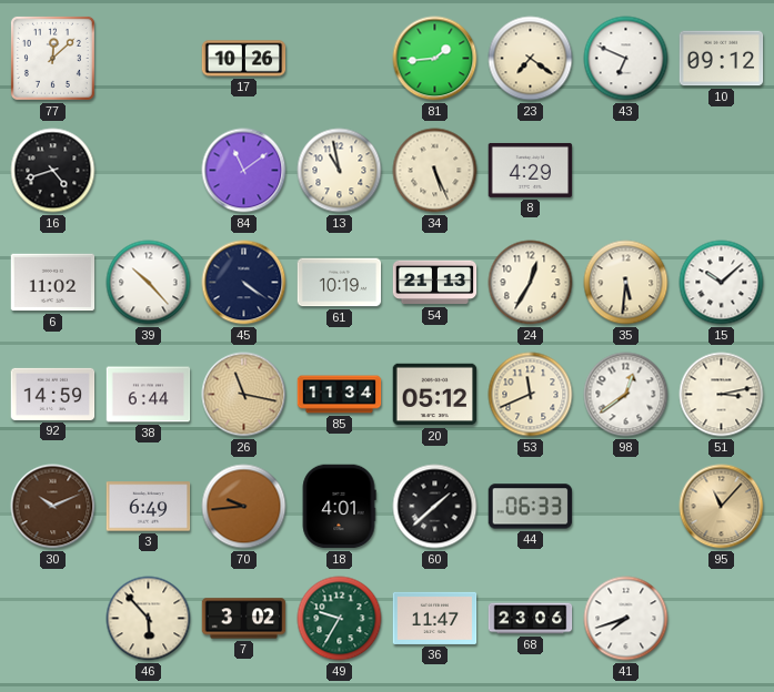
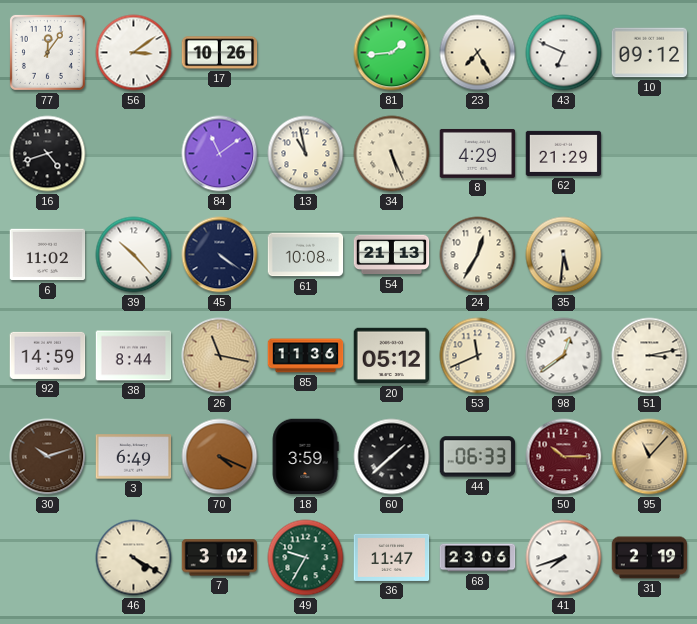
77: 12:08 -> 12:06 (47, 52)
56: none -> 3:09 (134, 53)
23: 7:21 -> 7:25 (478, 53)
62: none -> 21:29 (564, 153)
61: 10:19 -> 10:08 (306, 255)
15: 10:08 -> none (722, 283)
38: 6:44 -> 8:44 (134, 356)
85: 11:34 -> 11:36 (306, 356)
30: 10:11 -> 10:12 (48, 457)
70: 9:44 -> 4:19 (220, 457)
18: 4:01 -> 3:59 (305, 457)
50: none -> 10:15 (564, 457)
46: 5:53 -> 4:20 (134, 558)
31: none -> 2:19 (650, 558)
